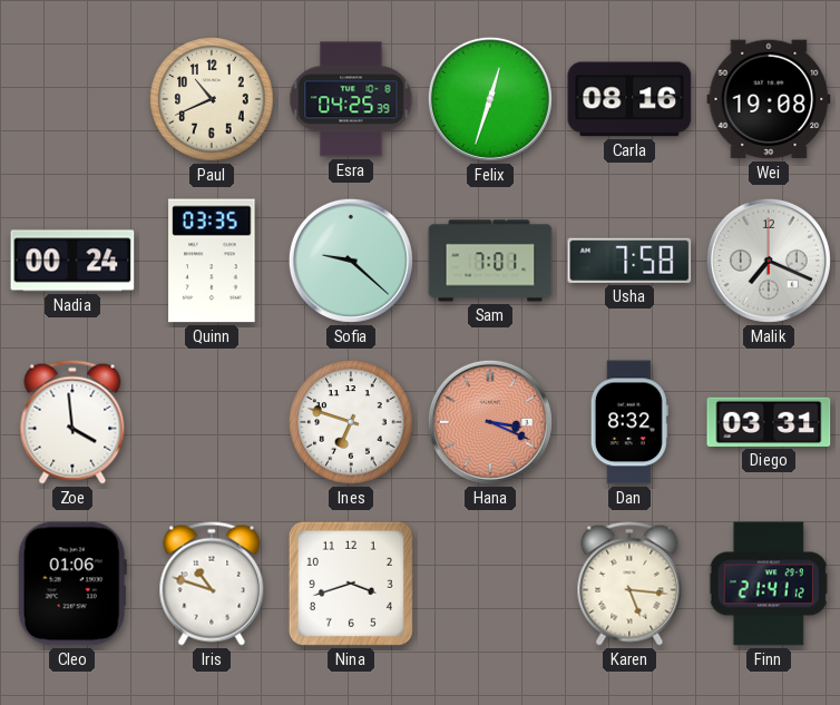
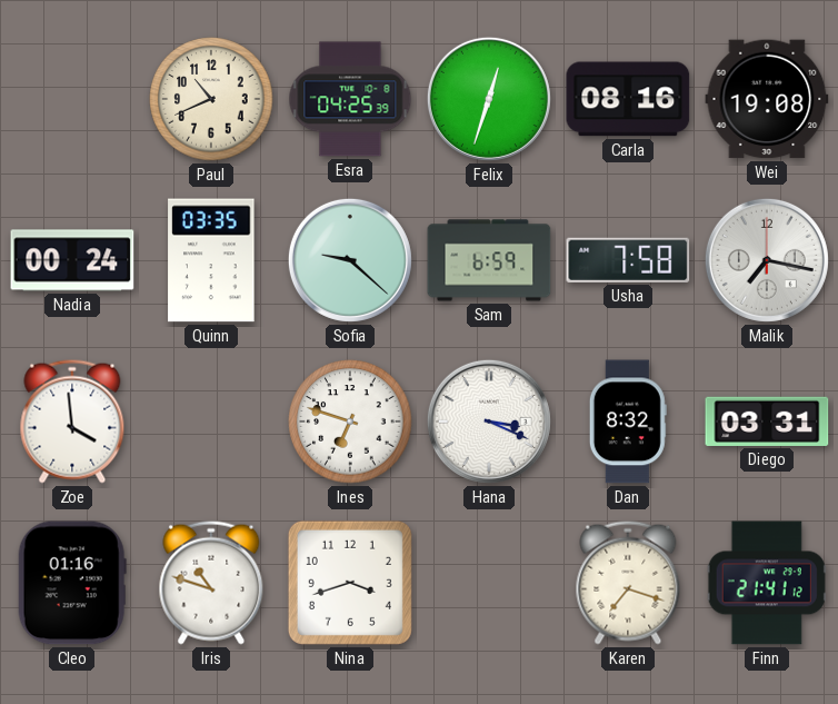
Sam: 7:01 -> 6:59 (489, 260)
Malik: 7:19 -> 7:17 (767, 260)
Hana dial: salmon -> white (489, 422)
Cleo: 01:06 -> 01:16 (72, 583)
Karen: 5:16 -> 7:18 (628, 583)
